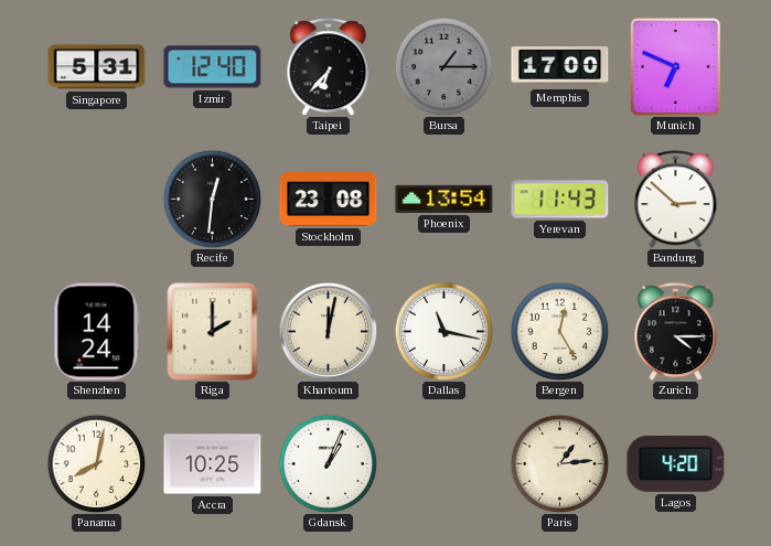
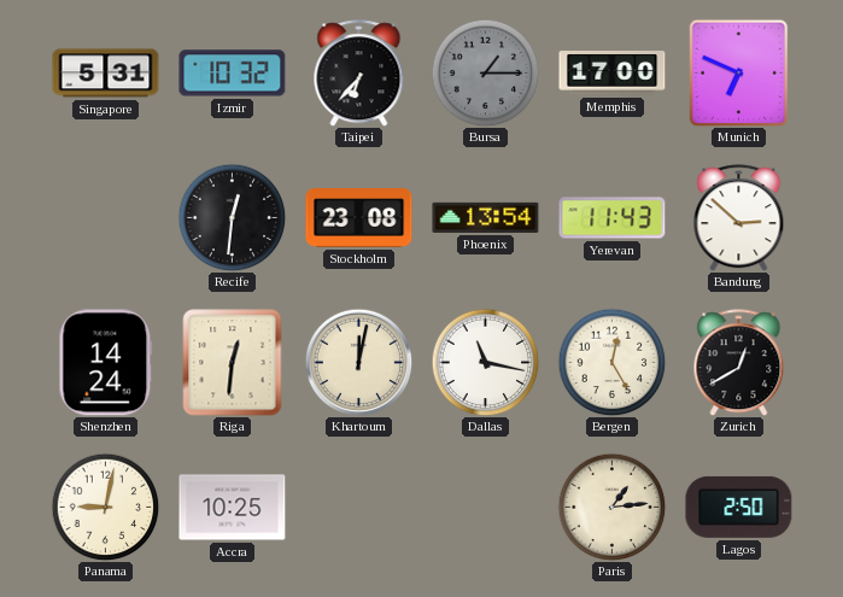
Izmir: 12:40 -> 10:32 (233, 74)
Riga: 2:00 -> 12:31 (233, 363)
Zurich: 4:15 -> 12:40 (739, 363)
Panama: 8:02 -> 9:02 (105, 507)
Gdansk: 1:04 -> none (328, 463)
Lagos: 4:20 -> 2:50 (739, 507)
